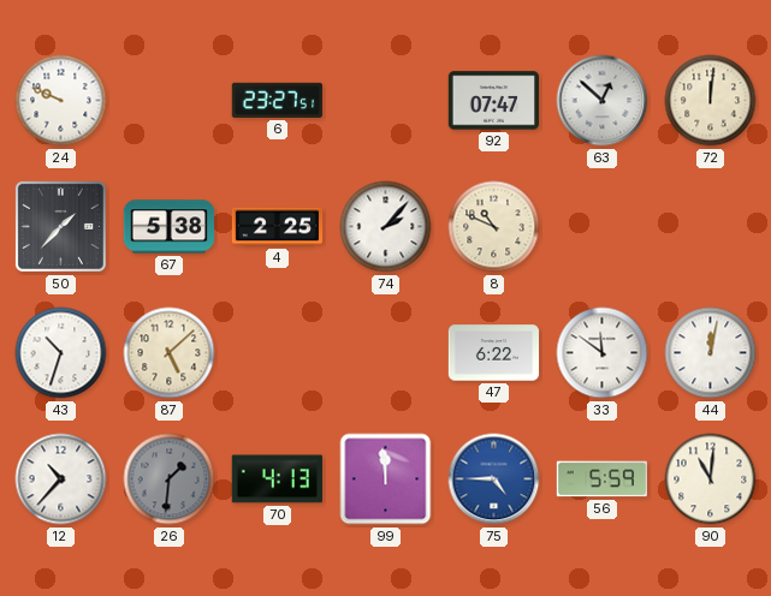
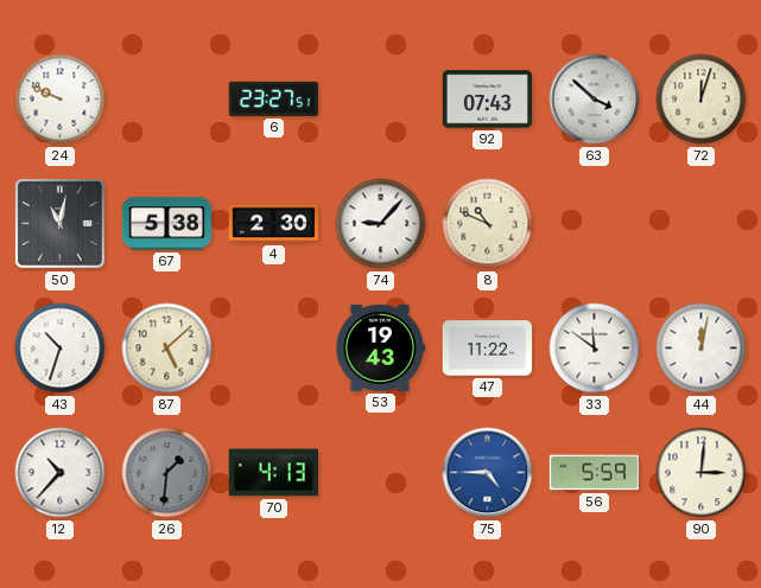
92: 07:47 -> 07:43 (488, 100)
63: 12:52 -> 3:52 (595, 100)
72: 12:01 -> 12:03 (702, 100)
50: 1:37 -> 11:02 (59, 223)
4: 2:25 -> 2:30 (274, 224)
74: 2:07 -> 9:07 (381, 224)
53: none -> 19:43 (379, 347)
47: 6:22 -> 11:22 (488, 349)
99: 11:59 -> none (386, 479)
90: 11:01 -> 3:01 (702, 473)
